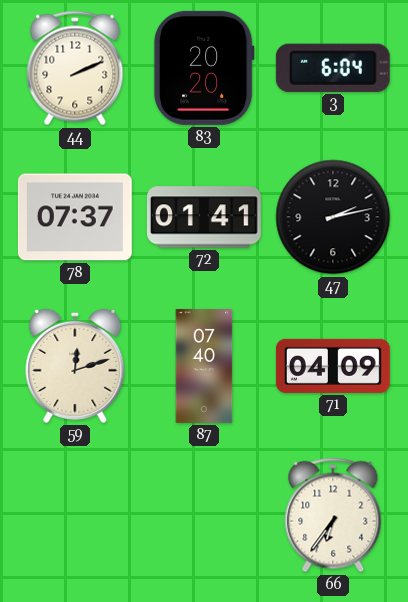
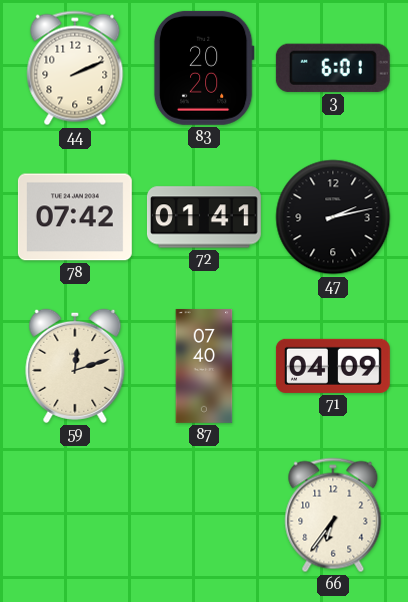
3: 6:04 -> 6:01 (333, 68)
78: 07:37 -> 07:42 (75, 217)
